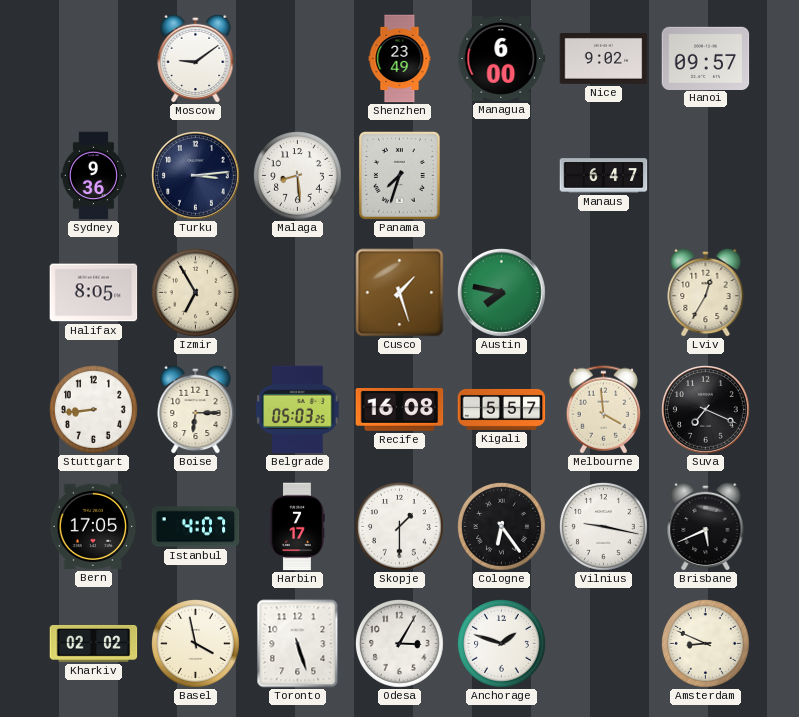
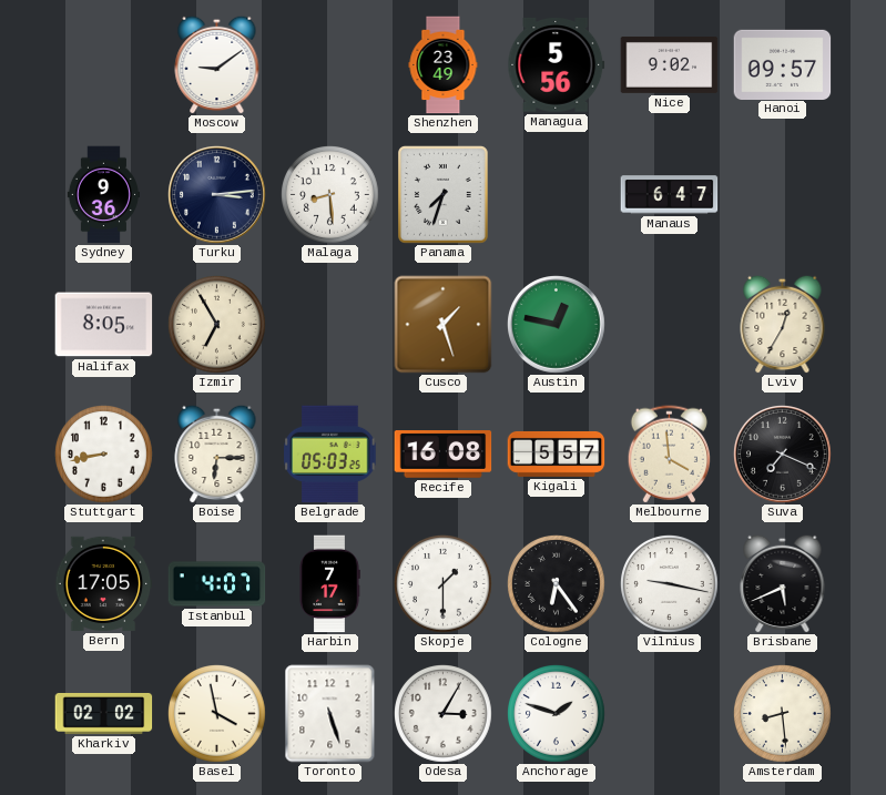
Managua: 6:00 -> 5:56 (557, 65)
Austin: 7:47 -> 12:47 (557, 325)
Stuttgart: 8:44 -> 8:43 (104, 455)
Amsterdam: 8:49 -> 8:29 (783, 714)
